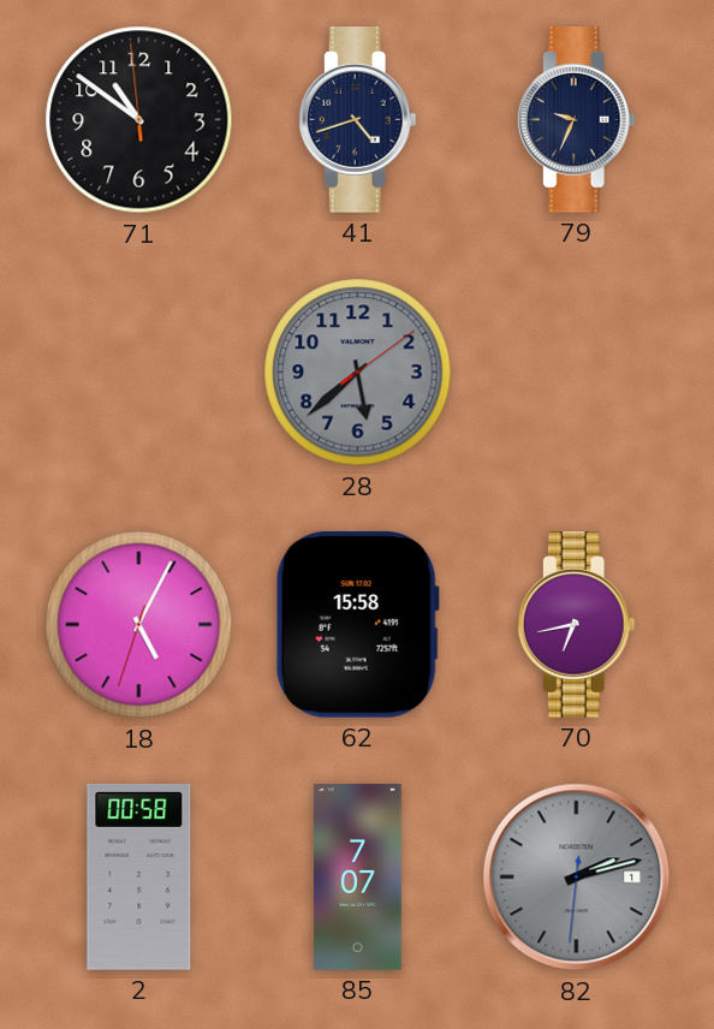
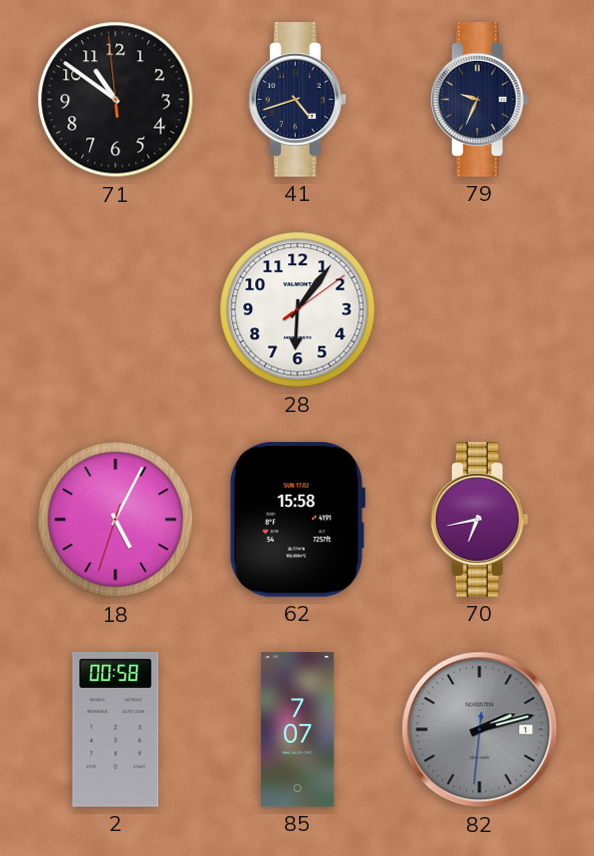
28: 5:38 -> 6:06 (298, 310)
28 dial: grey -> white (298, 310)
